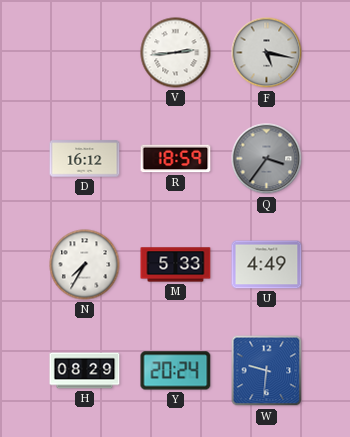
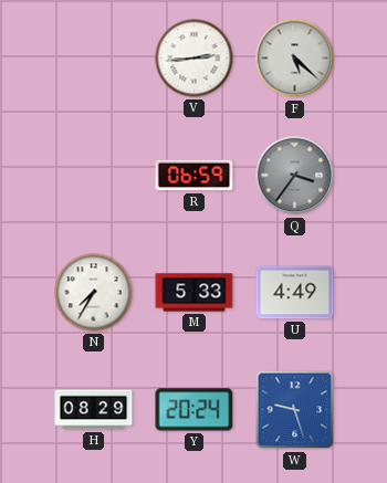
F: 5:17 -> 5:22 (295, 59)
D: 16:12 -> none (85, 159)
R: 18:59 -> 06:59 (195, 176)
W: 9:31 -> 9:27 (295, 410)
